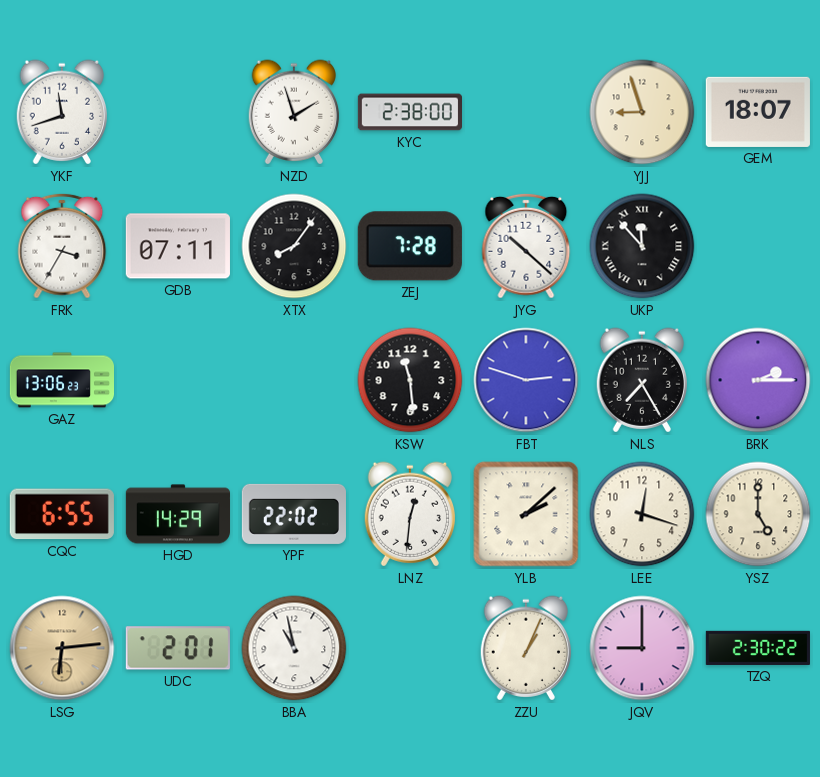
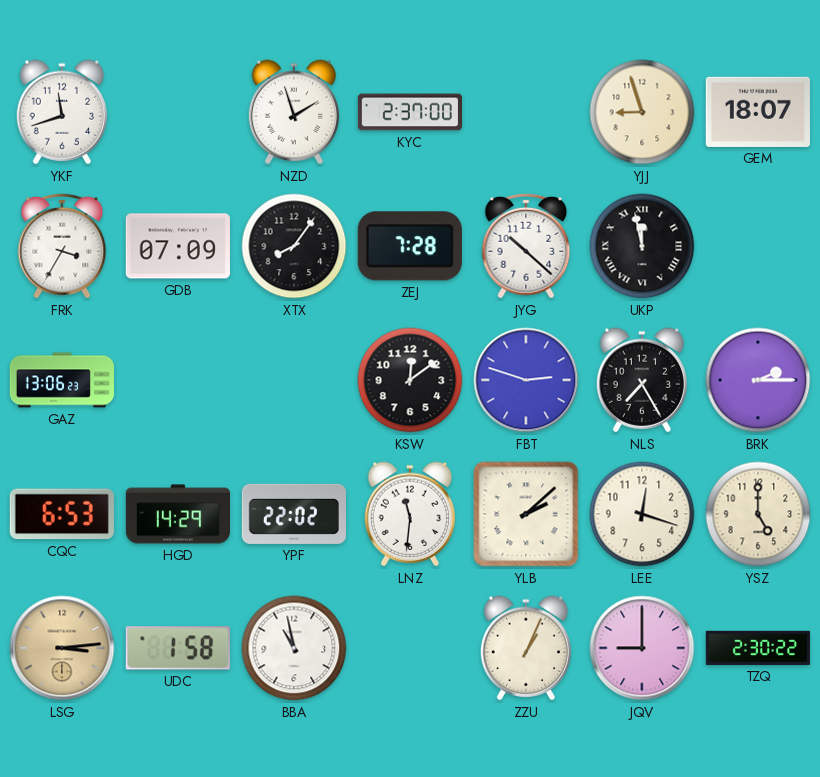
KYC: 2:38 -> 2:37 (409, 112)
GDB: 07:11 -> 07:09 (178, 246)
UKP: 11:53 -> 11:58 (642, 246)
KSW: 11:29 -> 12:09 (410, 380)
CQC: 6:55 -> 6:53 (62, 514)
LNZ: 12:31 -> 11:31 (409, 514)
LSG: 6:14 -> 3:14 (62, 648)
UDC: 2:01 -> 1:58 (178, 648)
